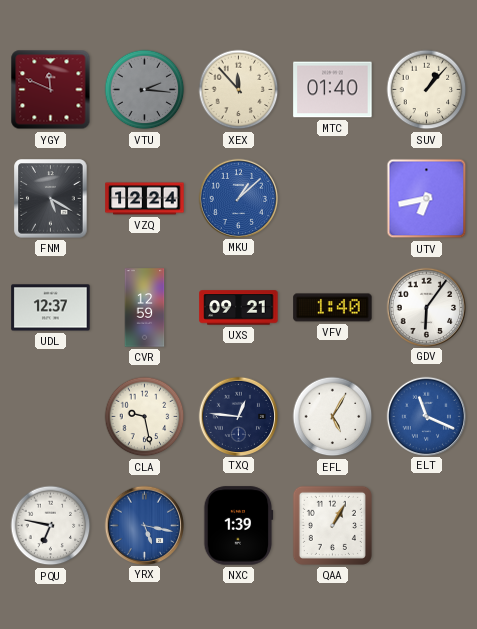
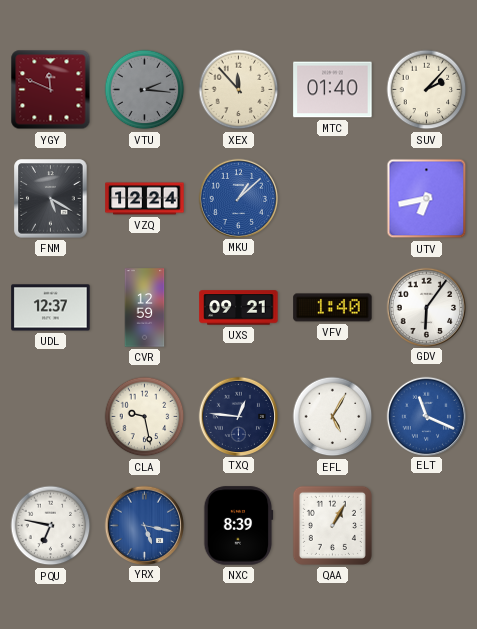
SUV: 1:07 -> 2:07 (427, 90)
NXC: 1:39 -> 8:39 (238, 526)
